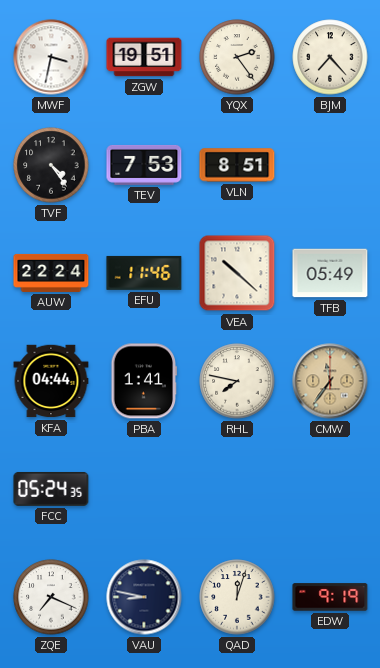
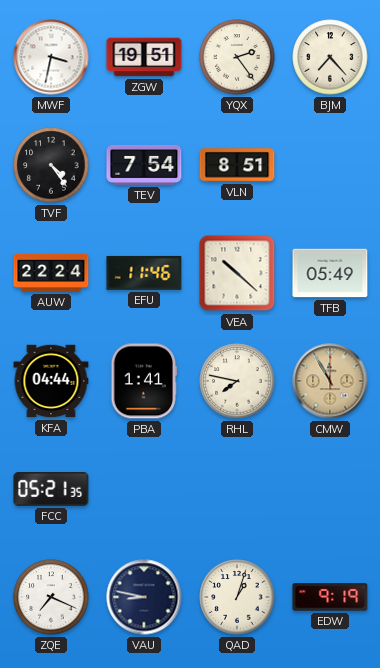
TEV: 7:53 -> 7:54 (144, 165)
CMW: 11:36 -> 11:55 (330, 381)
FCC: 05:24 -> 05:21 (51, 489)
QAD: 12:03 -> 1:03 (237, 597)
